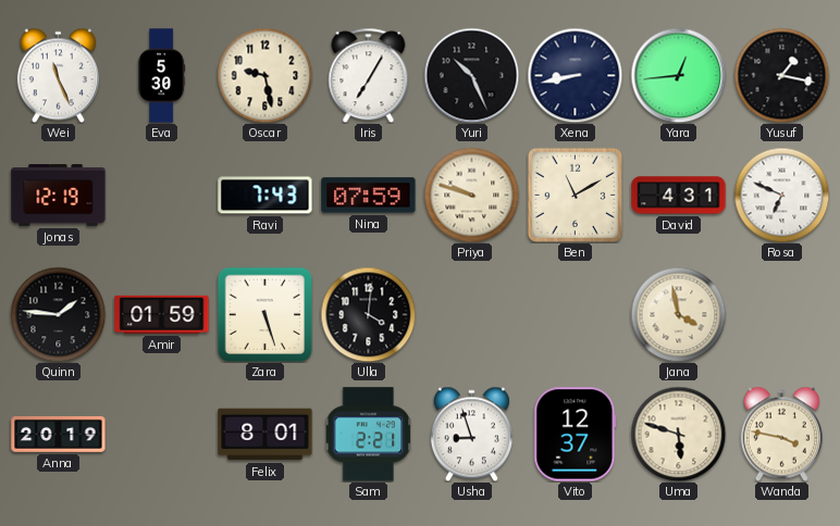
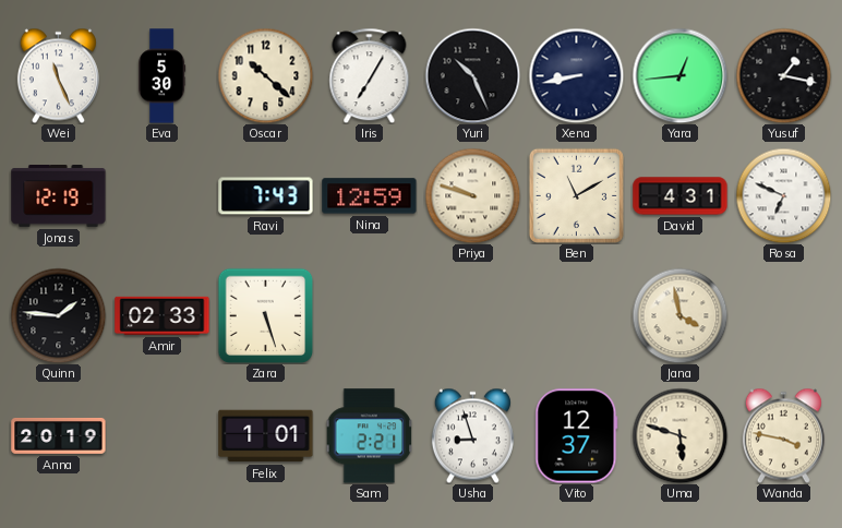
Oscar: 9:28 -> 10:22 (265, 75)
Nina: 07:59 -> 12:59 (370, 196)
Amir: 01:59 -> 02:33 (163, 315)
Ulla: 4:01 -> none (368, 314)
Felix: 8:01 -> 1:01 (266, 436)
